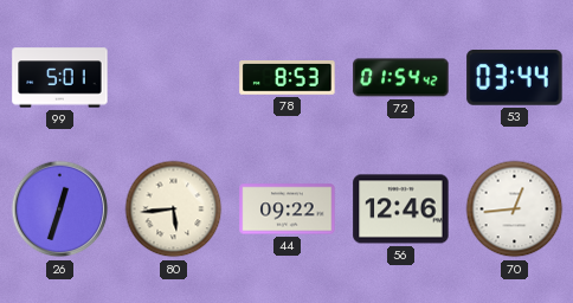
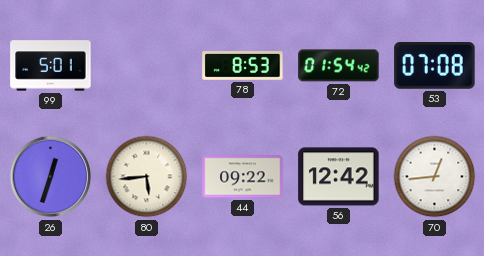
53: 03:44 -> 07:08 (435, 66)
56: 12:46 -> 12:42 (339, 177)
